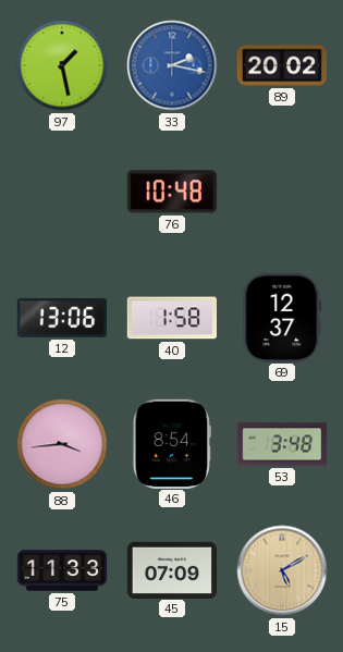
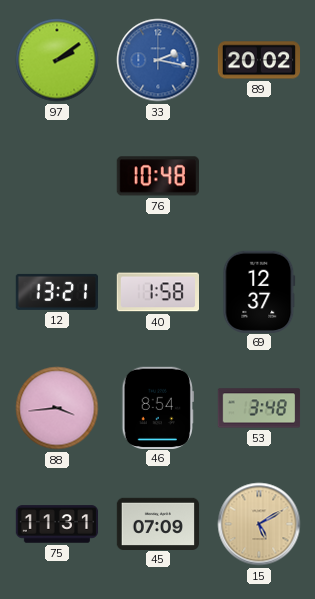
97: 1:28 -> 2:09 (57, 60)
12: 13:06 -> 13:21 (56, 292)
75: 11:33 -> 11:31 (57, 524)
